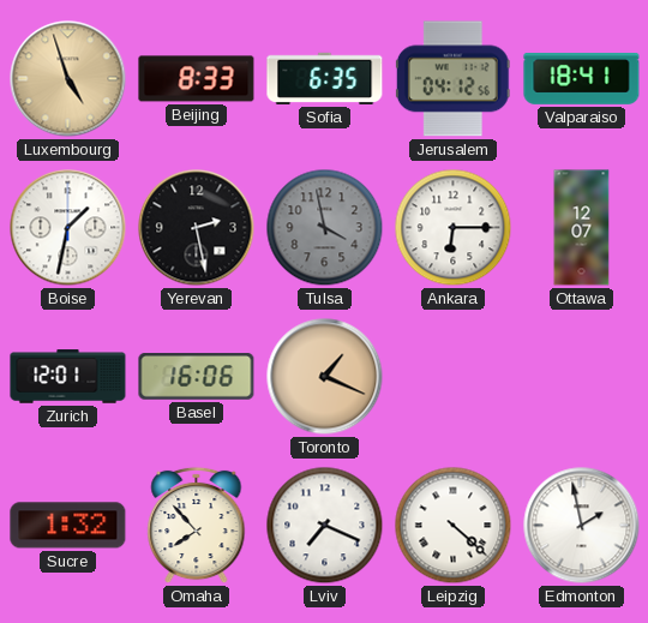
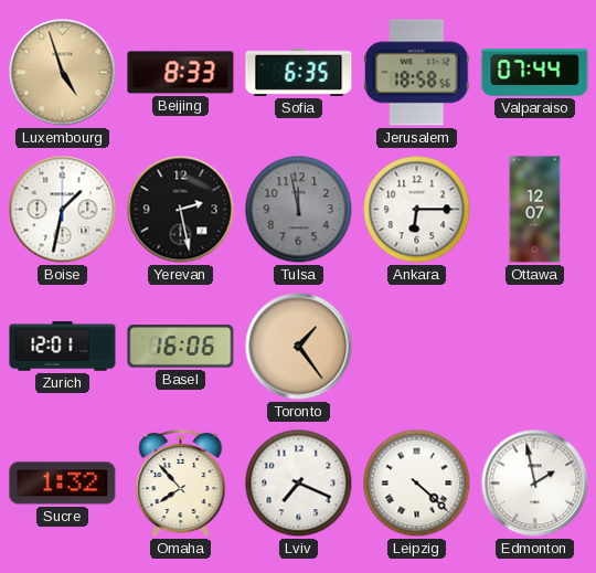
Jerusalem: 04:12 -> 18:58 (416, 73)
Valparaiso: 18:41 -> 07:44 (535, 73)
Tulsa: 3:58 -> 11:58 (299, 210)
Toronto: 1:19 -> 1:24 (299, 347)
